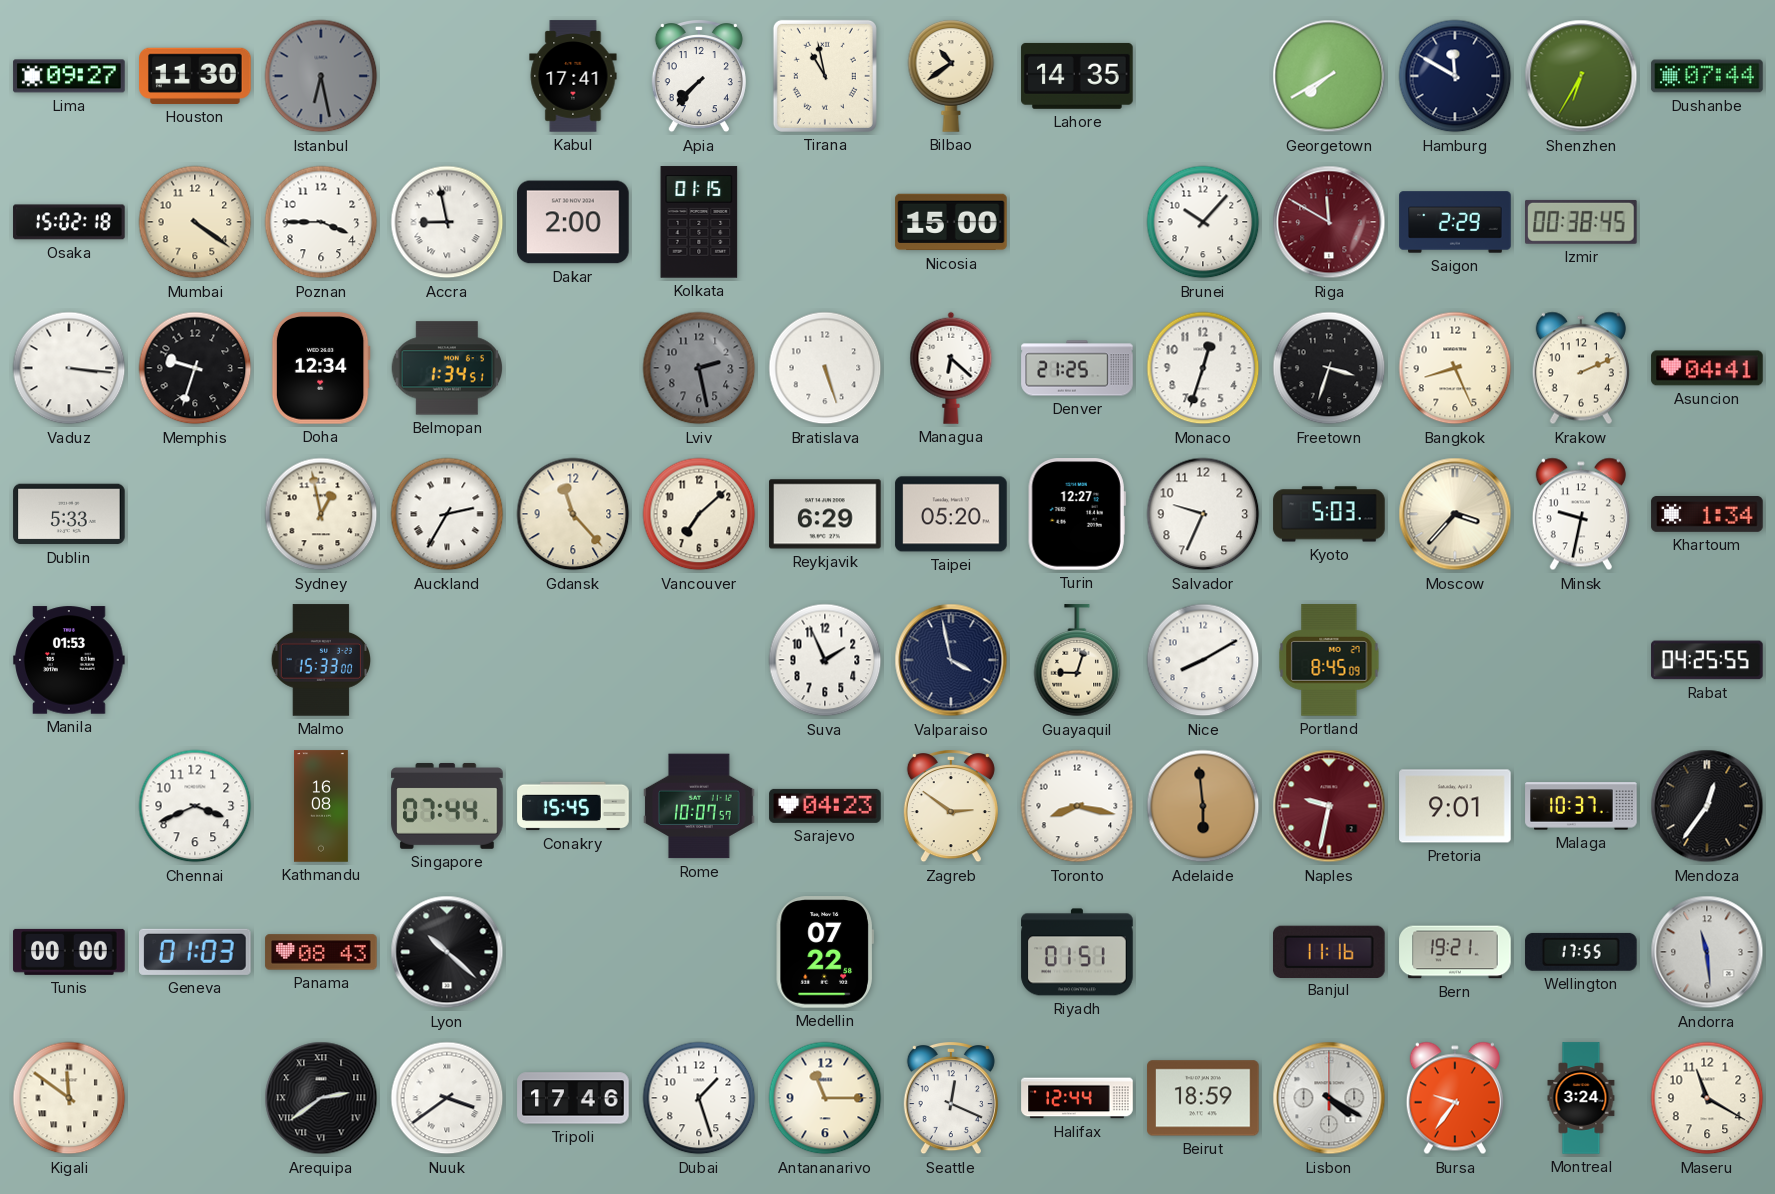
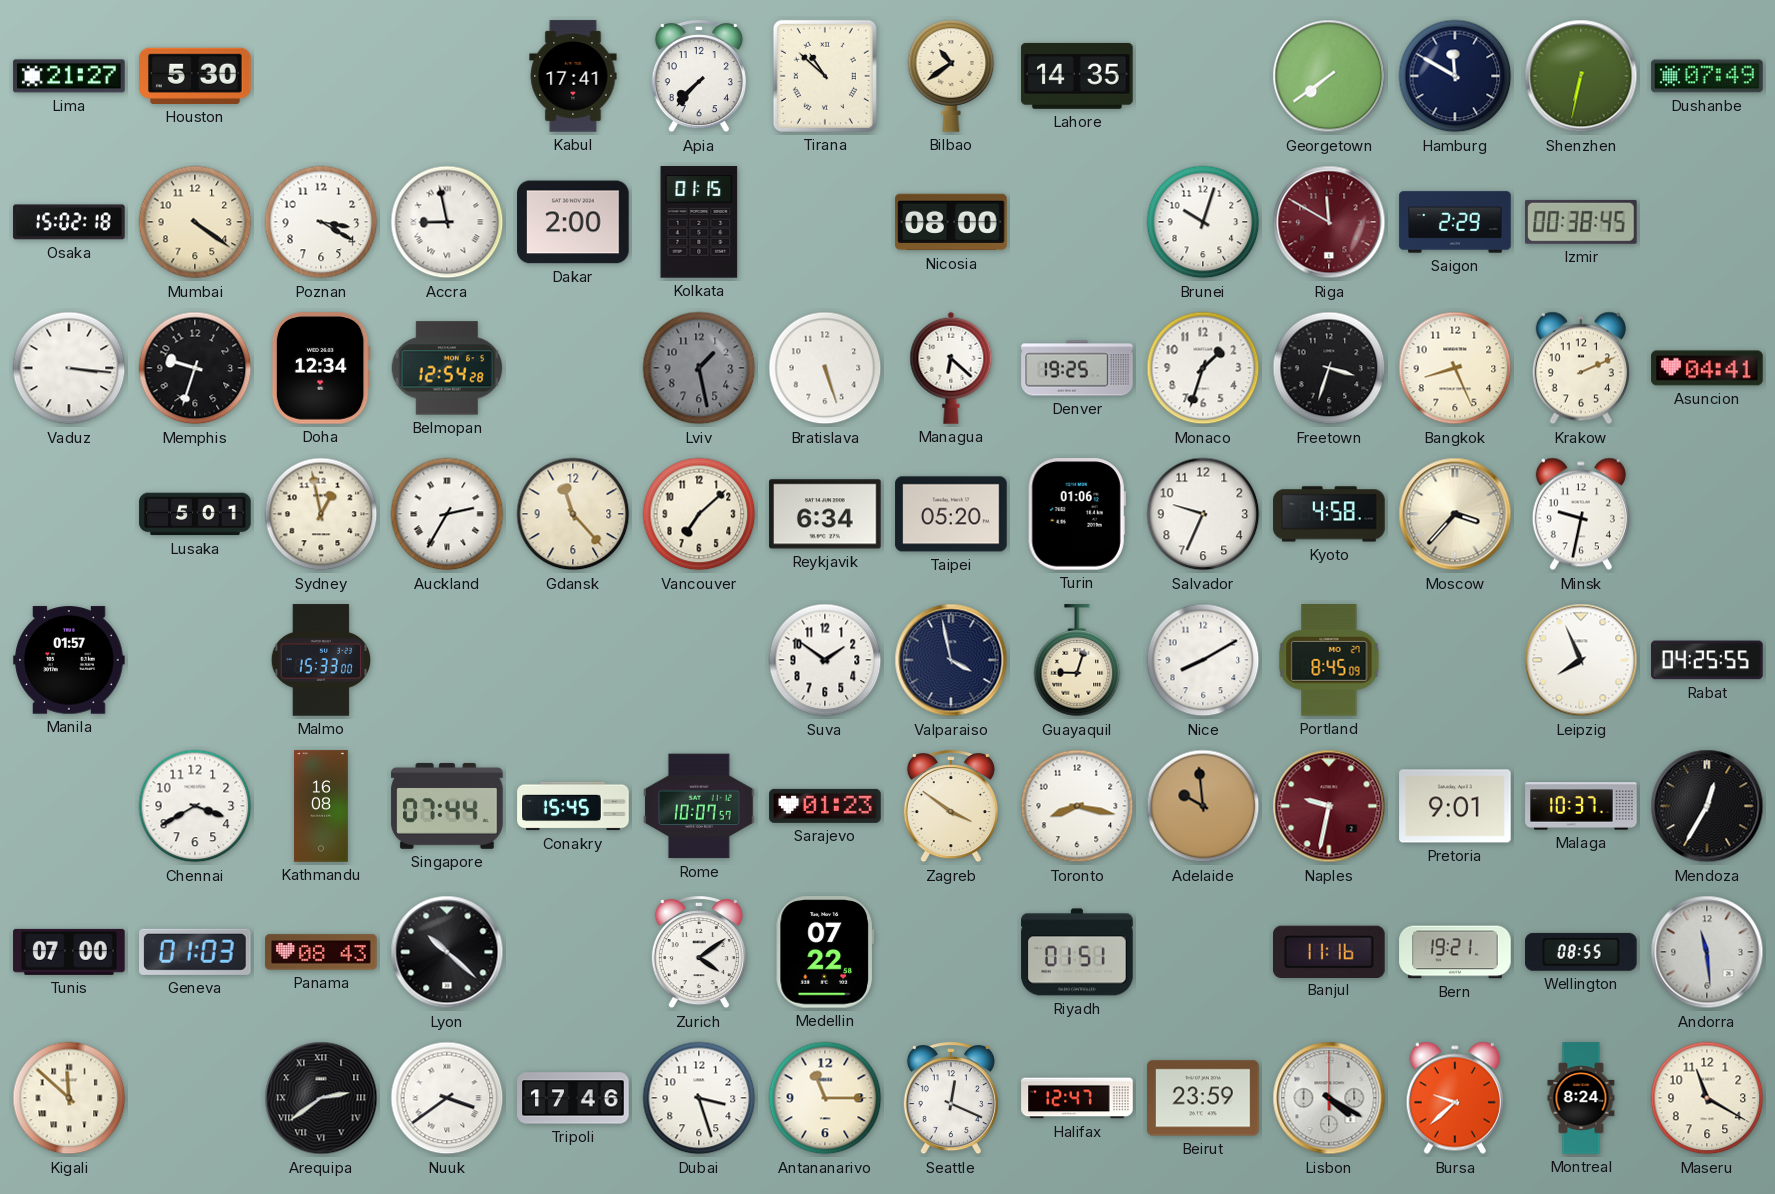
Lima: 09:27 -> 21:27 (69, 76)
Houston: 11:30 -> 5:30 (195, 76)
Istanbul: 6:28 -> none (321, 76)
Tirana: 10:58 -> 10:52 (825, 76)
Georgetown: 7:40 -> 7:39 (1329, 76)
Shenzhen: 6:35 -> 6:32 (1581, 76)
Dushanbe: 07:44 -> 07:49 (1707, 76)
Poznan: 3:45 -> 3:20 (321, 222)
Nicosia: 15:00 -> 08:00 (951, 222)
Brunei: 10:07 -> 10:03 (1203, 222)
Belmopan: 1:34 -> 12:54 (446, 368)
Lviv: 2:28 -> 1:28 (699, 368)
Denver: 21:25 -> 19:25 (1077, 368)
Monaco: 12:33 -> 1:33 (1203, 368)
Dublin: 5:33 -> none (69, 514)
Lusaka: none -> 5:01 (195, 514)
Reykjavik: 6:29 -> 6:34 (825, 514)
Turin: 12:27 -> 01:06 (1077, 514)
Kyoto: 5:03 -> 4:58 (1329, 514)
Khartoum: 1:34 -> none (1707, 515)
Manila: 01:53 -> 01:57 (69, 660)
Suva: 1:56 -> 1:51 (825, 660)
Leipzig: none -> 7:56 (1581, 660)
Chennai: 3:41 -> 3:40 (195, 806)
Sarajevo: 04:23 -> 01:23 (825, 806)
Zagreb: 2:51 -> 3:51 (951, 807)
Adelaide: 5:59 -> 9:59 (1203, 806)
Mendoza: 12:36 -> 12:35 (1707, 806)
Tunis: 00:00 -> 07:00 (69, 952)
Zurich: none -> 4:09 (699, 953)
Wellington: 17:55 -> 08:55 (1581, 952)
Kigali: 11:51 -> 11:52 (69, 1098)
Dubai: 1:27 -> 3:27 (699, 1098)
Halifax: 12:44 -> 12:47 (1077, 1098)
Beirut: 18:59 -> 23:59 (1203, 1098)
Bursa: 9:36 -> 9:38 (1455, 1098)
Montreal: 3:24 -> 8:24 (1581, 1098)
